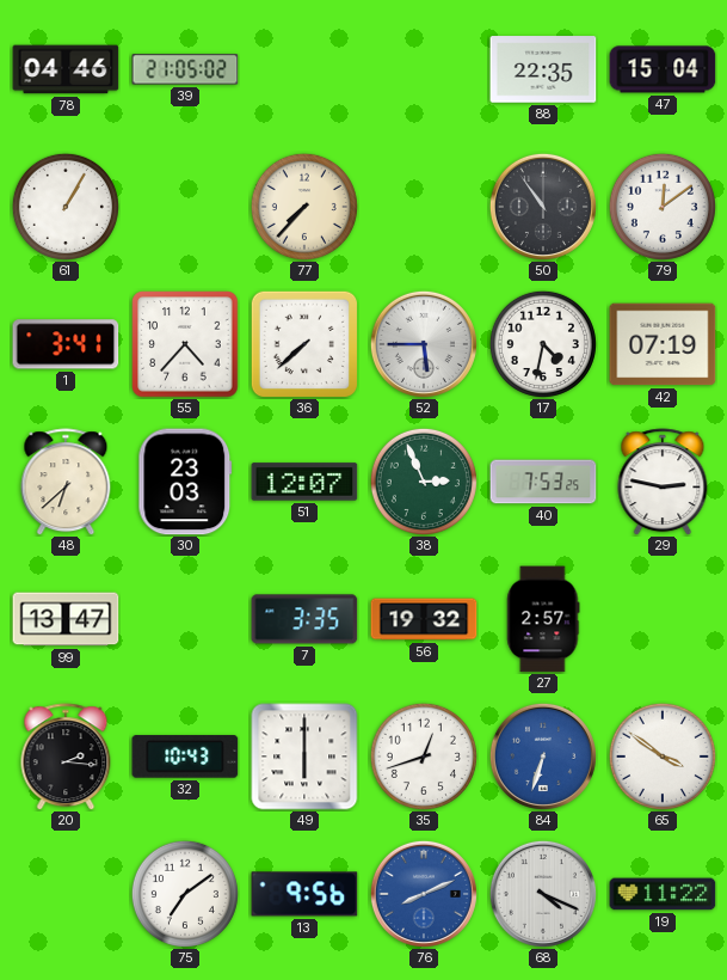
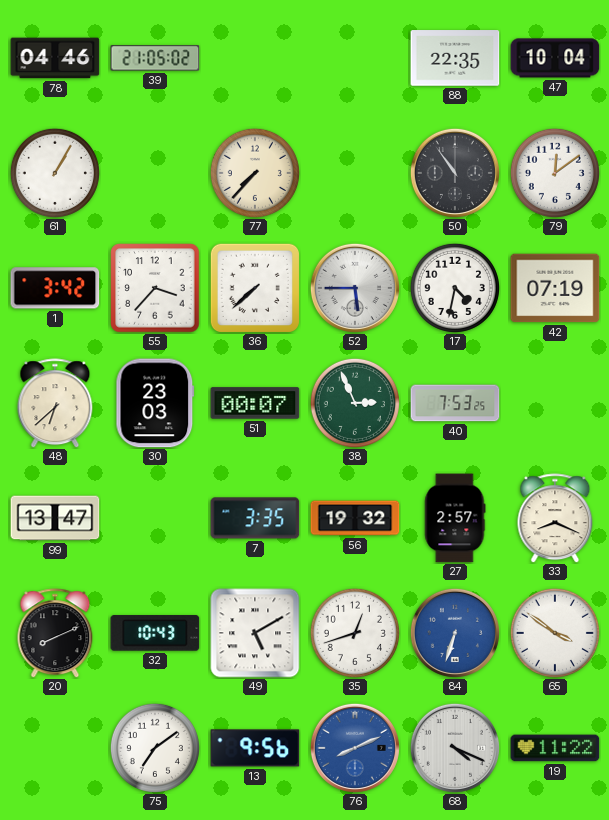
47: 15:04 -> 10:04 (555, 58)
1: 3:41 -> 3:42 (55, 288)
55: 4:37 -> 3:37 (155, 288)
51: 12:07 -> 00:07 (255, 403)
29: 2:47 -> none (663, 482)
33: none -> 8:19 (555, 518)
20: 2:16 -> 8:11 (55, 633)
49: 6:00 -> 5:10 (255, 633)
